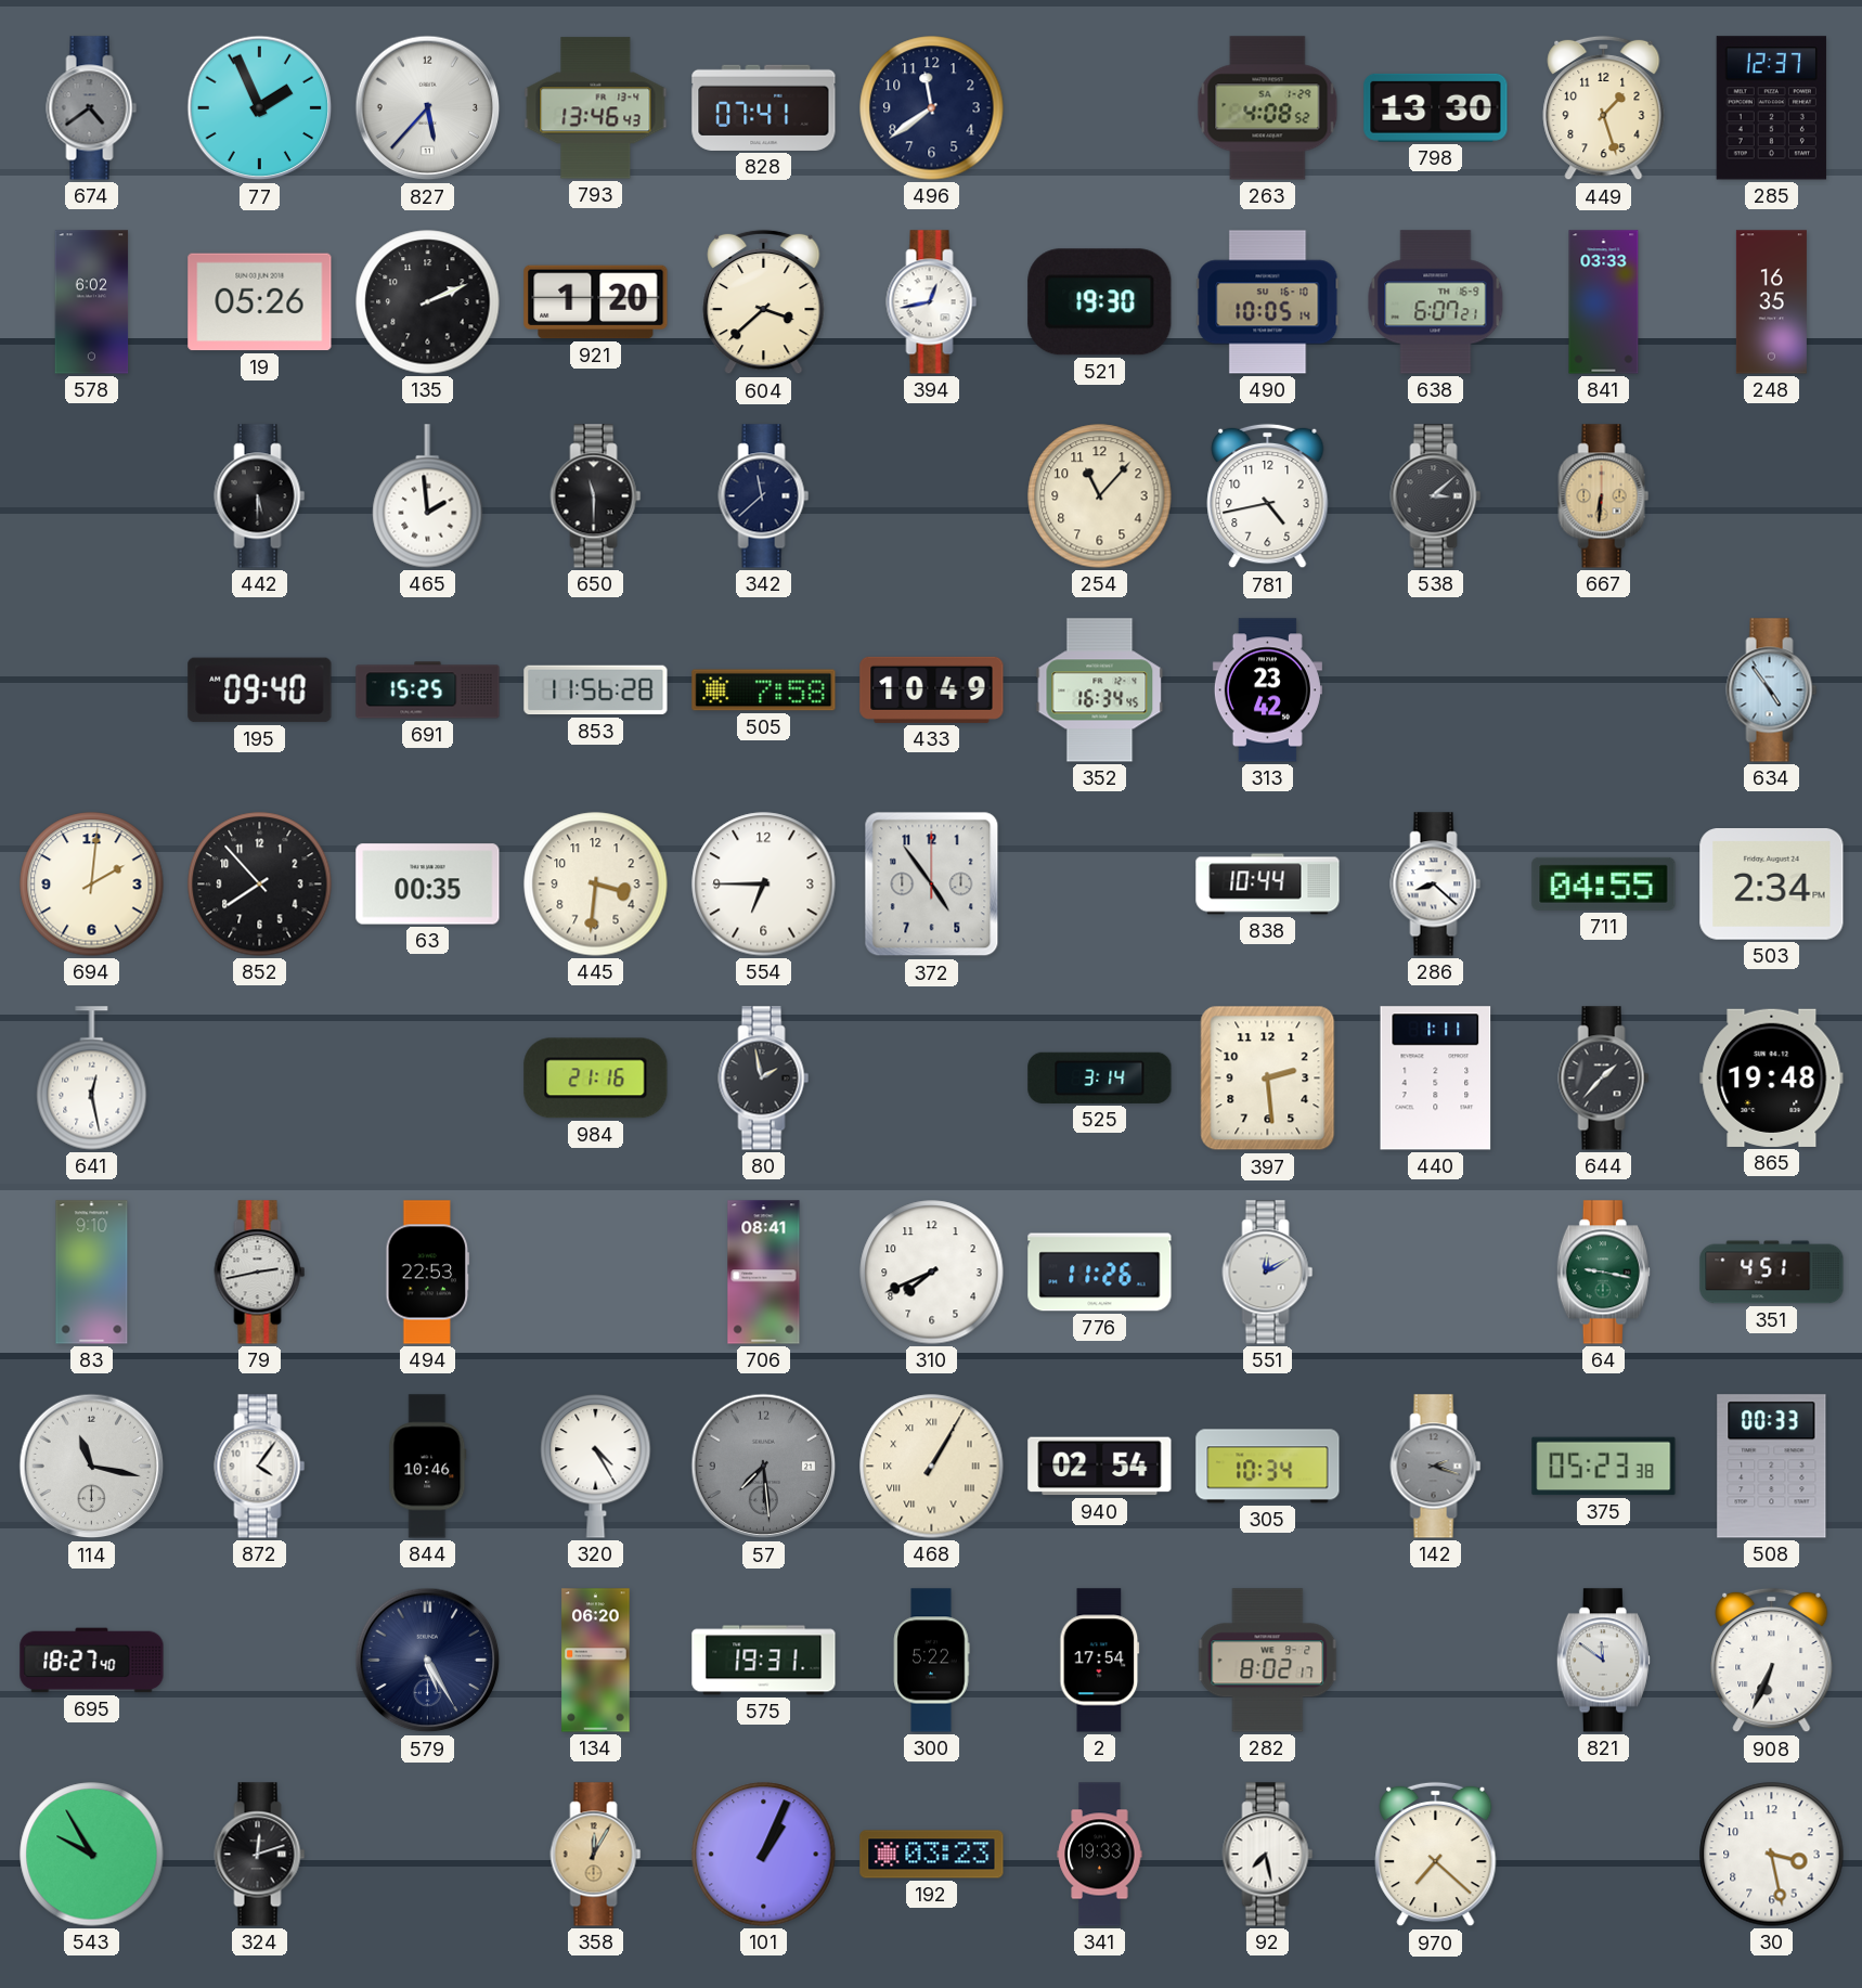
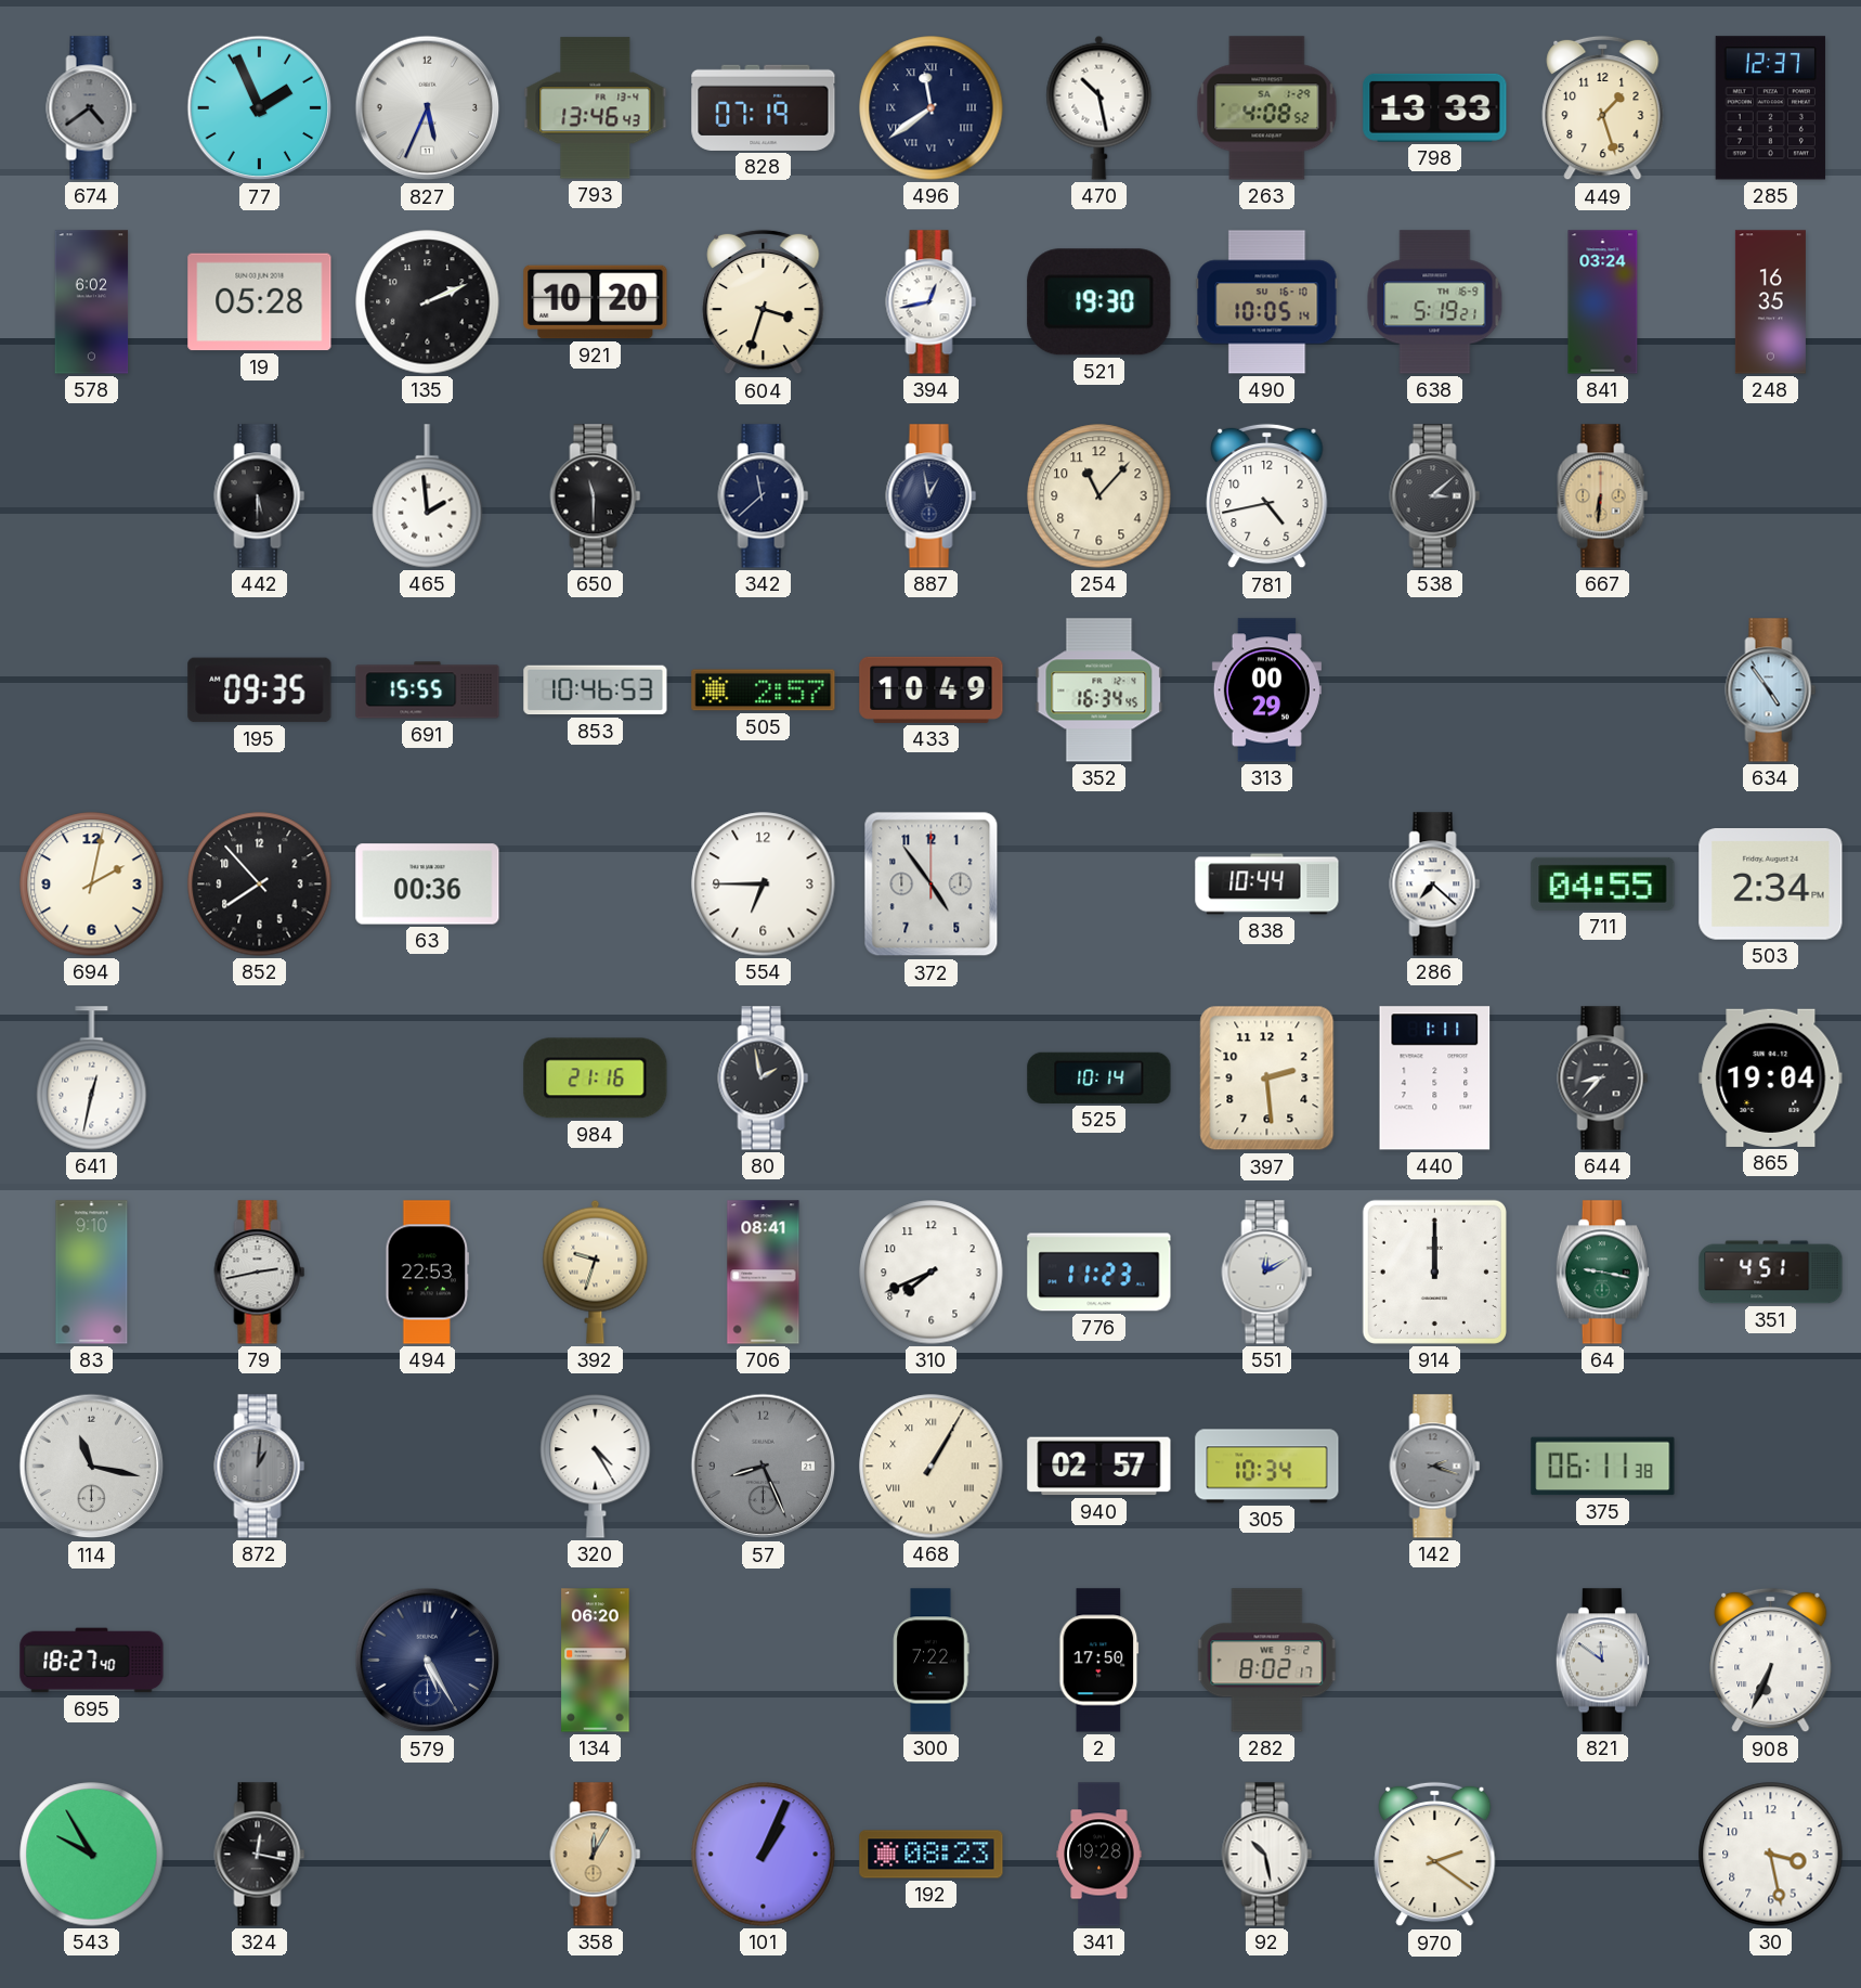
827: 5:37 -> 5:34 (428, 108)
828: 07:41 -> 07:19 (764, 107)
496 numerals: Arabic -> Roman (932, 108)
470: none -> 10:28 (1099, 107)
798: 13:30 -> 13:33 (1435, 107)
19: 05:26 -> 05:28 (260, 302)
921: 1:20 -> 10:20 (596, 302)
604: 3:38 -> 3:33 (764, 302)
638: 6:07 -> 5:19 (1435, 302)
841: 03:33 -> 03:24 (1603, 302)
887: none -> 12:58 (932, 496)
195: 09:40 -> 09:35 (260, 690)
691: 15:25 -> 15:55 (428, 690)
853: 11:56 -> 10:46 (596, 690)
505: 7:58 -> 2:57 (764, 690)
313: 23:42 -> 00:29 (1266, 690)
694: 2:01 -> 2:02 (92, 885)
63: 00:35 -> 00:36 (428, 885)
445: 3:31 -> none (596, 885)
286: 8:22 -> 7:22 (1435, 885)
641: 12:28 -> 12:32 (92, 1079)
525: 3:14 -> 10:14 (1099, 1077)
644: 1:37 -> 8:37 (1603, 1079)
865: 19:48 -> 19:04 (1771, 1077)
392: none -> 9:33 (596, 1271)
776: 11:26 -> 11:23 (1099, 1273)
914: none -> 12:00 (1434, 1271)
872: 4:06 -> 1:01 (260, 1467)
872 dial: white -> grey (260, 1467)
844: 10:46 -> none (428, 1467)
57: 7:29 -> 8:26 (764, 1467)
940: 02:54 -> 02:57 (1099, 1467)
375: 05:23 -> 06:11 (1603, 1467)
508: 00:33 -> none (1772, 1467)
575: 19:31 -> none (764, 1661)
300: 5:22 -> 7:22 (930, 1661)
2: 17:54 -> 17:50 (1099, 1661)
324: 12:12 -> 12:17 (260, 1855)
192: 03:23 -> 08:23 (932, 1855)
341: 19:33 -> 19:28 (1099, 1855)
92: 7:28 -> 10:28 (1267, 1855)
970: 7:22 -> 2:21 (1435, 1855)
